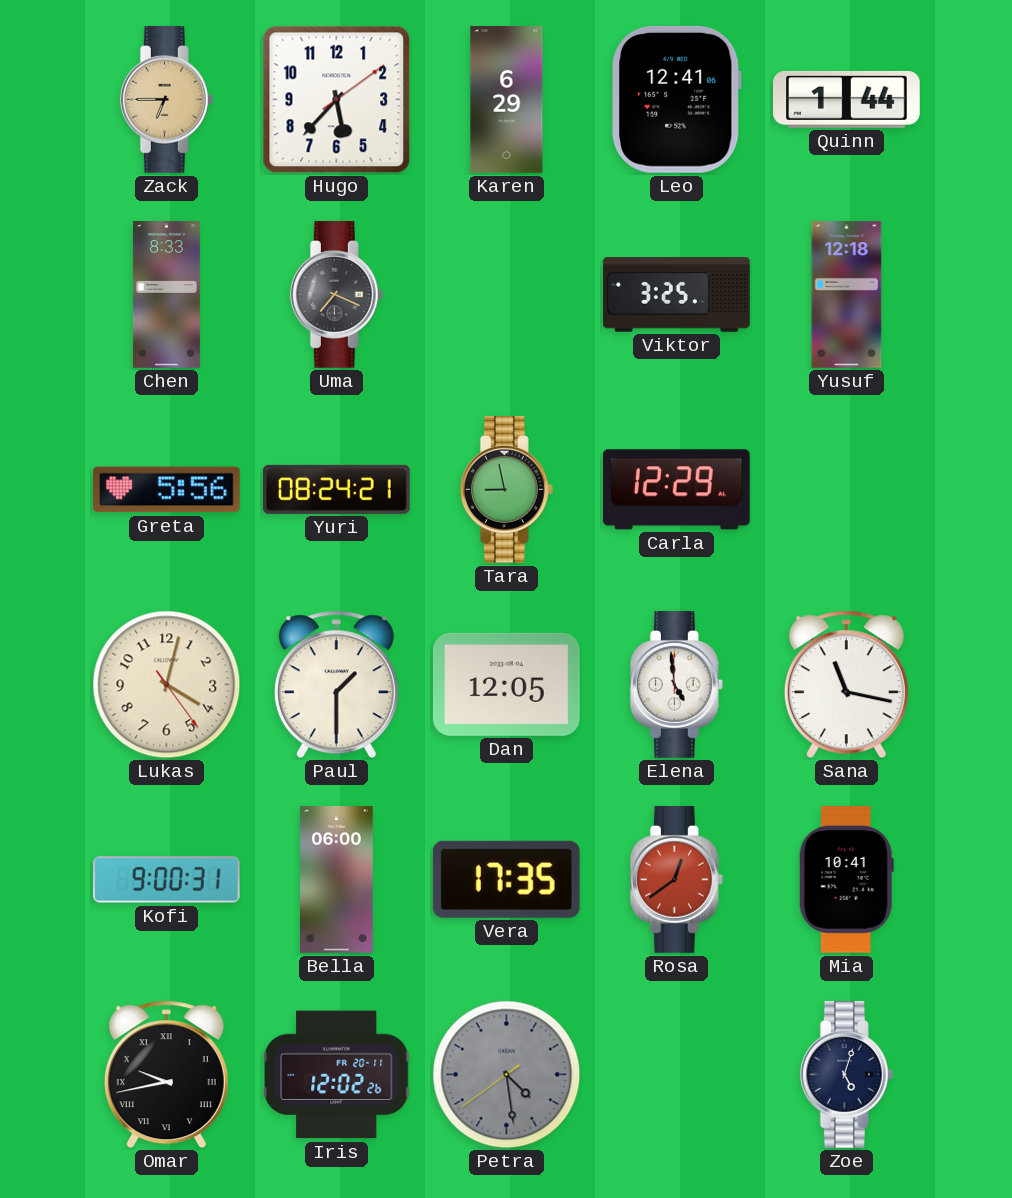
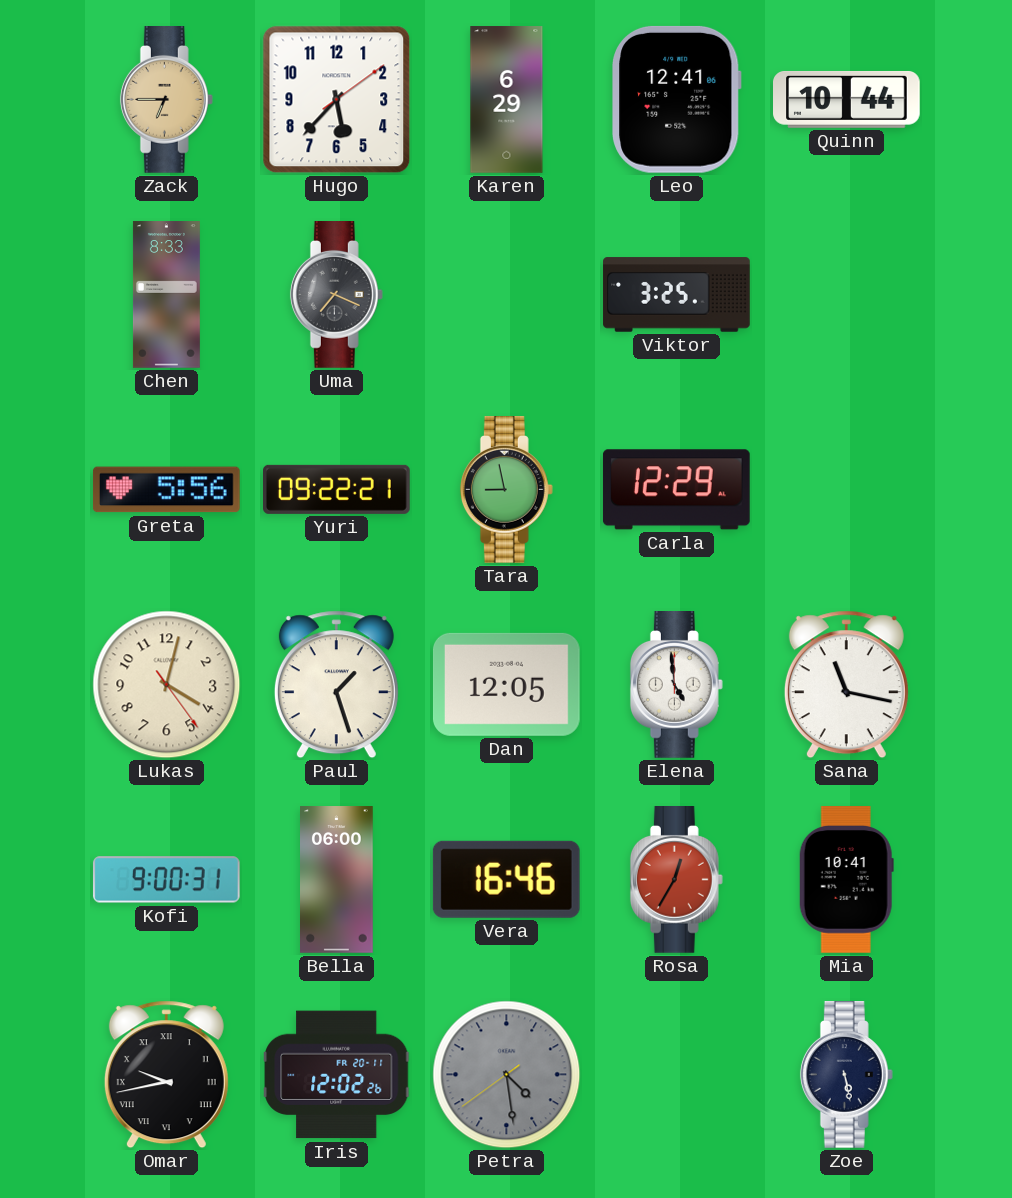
Quinn: 1:44 -> 10:44 (847, 99)
Yusuf: 12:18 -> none (847, 295)
Yuri: 08:24 -> 09:22 (337, 489)
Paul: 1:30 -> 1:27 (336, 685)
Vera: 17:35 -> 16:46 (506, 879)
Rosa: 12:39 -> 12:35 (676, 880)
Zoe: 5:03 -> 5:28 (846, 1075)
